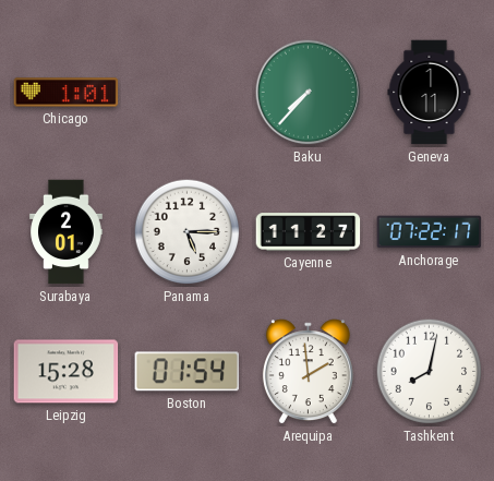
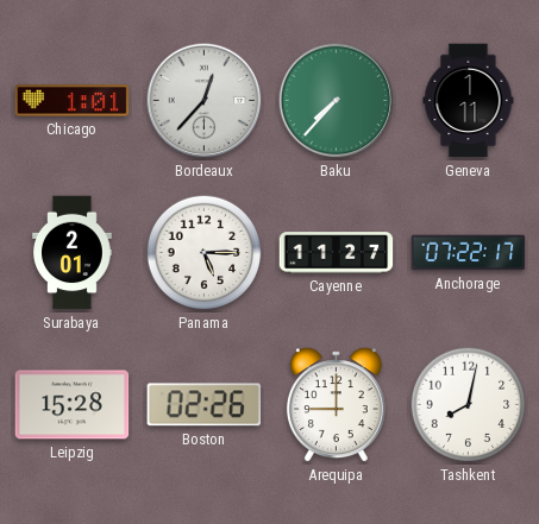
Bordeaux: none -> 12:37 (205, 101)
Boston: 01:54 -> 02:26 (203, 405)
Arequipa: 1:59 -> 9:00 (336, 405)
